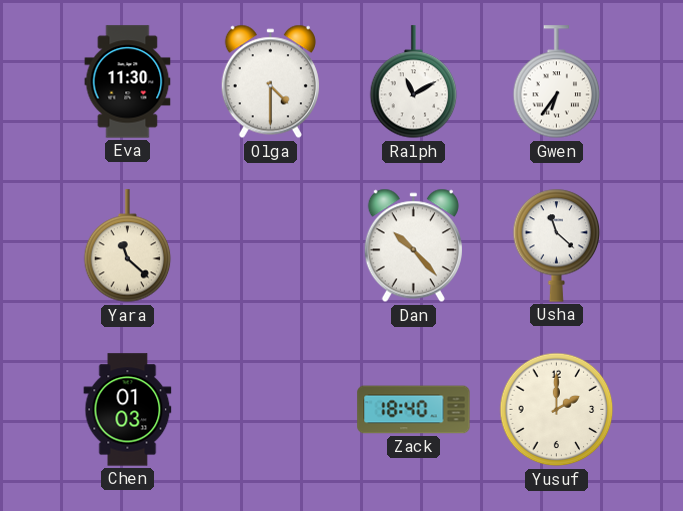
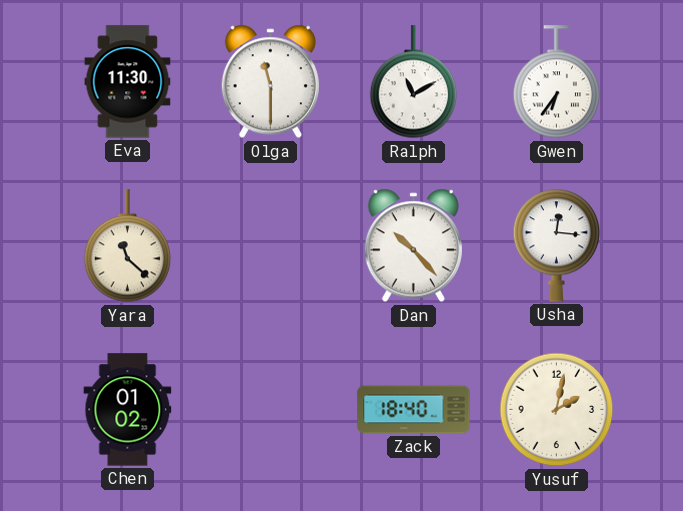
Olga: 4:30 -> 11:30 (270, 82)
Usha: 11:22 -> 12:16 (557, 245)
Chen: 01:03 -> 01:02 (128, 410)
Yusuf: 2:00 -> 2:02 (557, 410)
